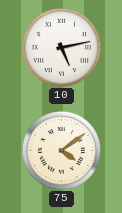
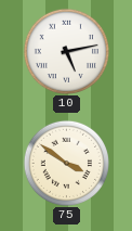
75: 4:09 -> 3:51 (66, 163)
